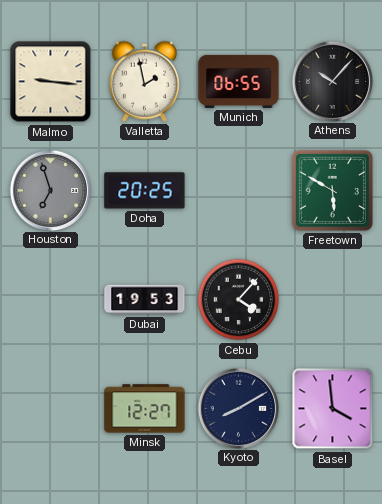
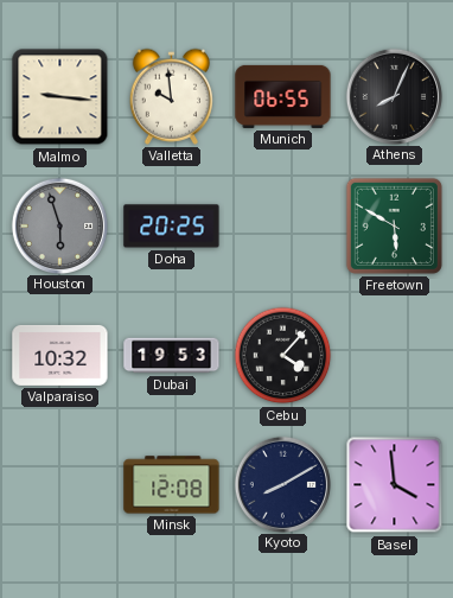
Valletta: 1:58 -> 9:59 (171, 96)
Athens: 10:07 -> 8:04 (394, 96)
Houston: 6:57 -> 5:57 (59, 225)
Valparaiso: none -> 10:32 (60, 355)
Minsk: 12:27 -> 12:08 (172, 485)
